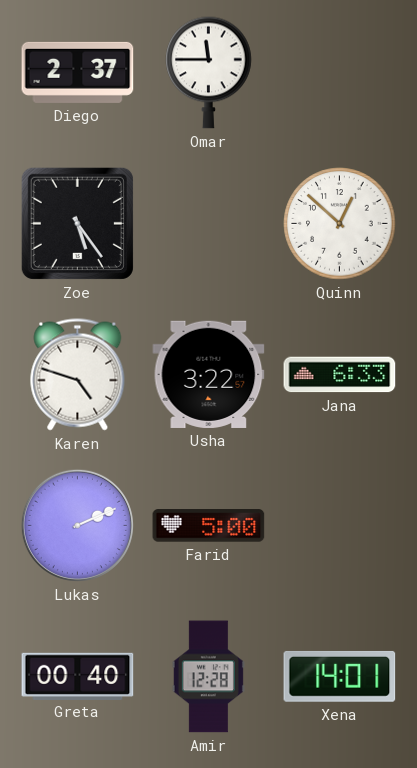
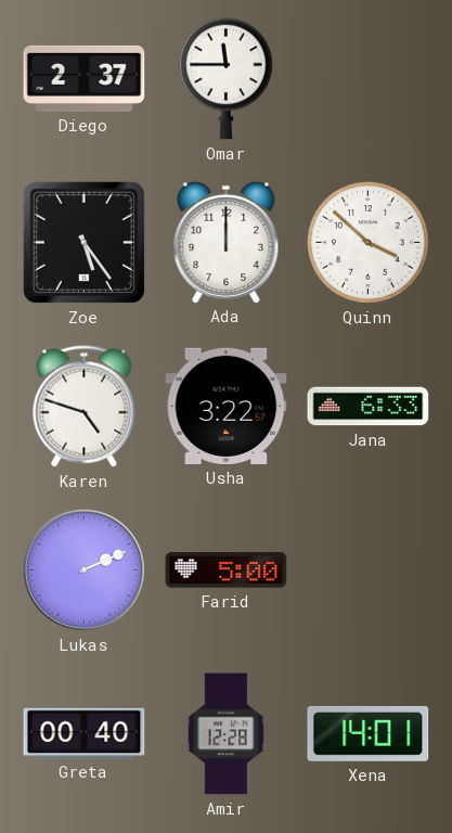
Ada: none -> 12:00 (227, 242)
Quinn: 12:52 -> 3:52 (369, 243)
